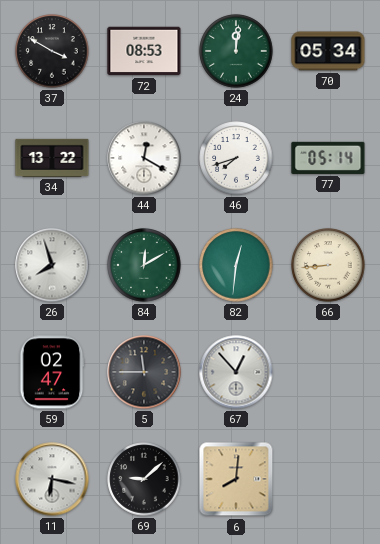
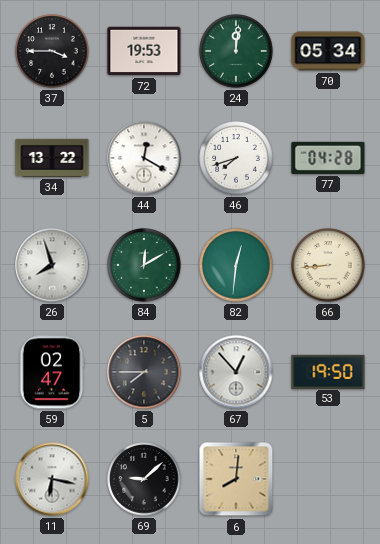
37: 3:50 -> 3:45 (52, 51)
72: 08:53 -> 19:53 (144, 51)
77: 05:14 -> 04:28 (328, 158)
5: 11:45 -> 7:45 (144, 372)
53: none -> 19:50 (328, 371)
